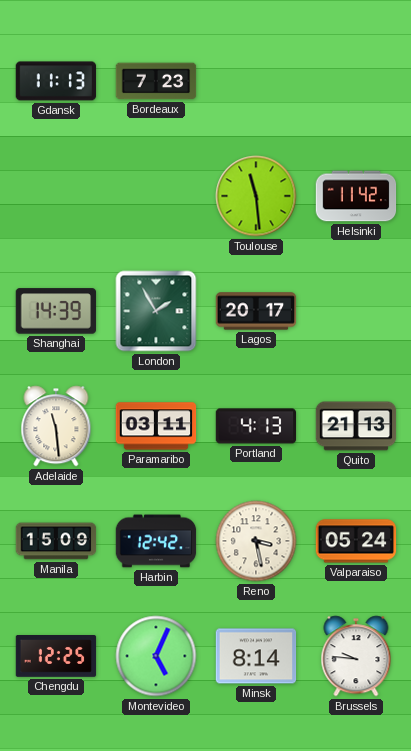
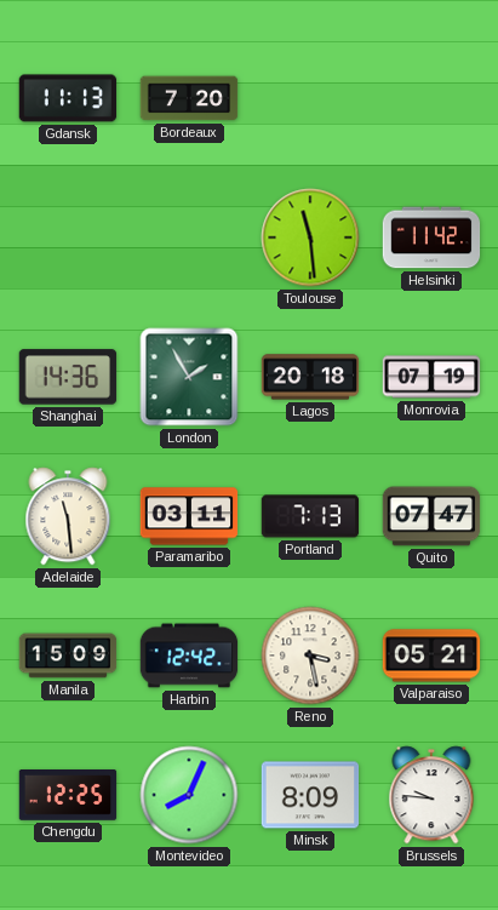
Bordeaux: 7:23 -> 7:20 (189, 98)
Shanghai: 14:39 -> 14:36 (68, 377)
Lagos: 20:17 -> 20:18 (310, 377)
Monrovia: none -> 07:19 (431, 377)
Portland: 4:13 -> 7:13 (310, 516)
Quito: 21:13 -> 07:47 (431, 516)
Valparaiso: 05:24 -> 05:21 (431, 656)
Montevideo: 5:04 -> 8:04 (189, 795)
Minsk: 8:14 -> 8:09 (310, 795)
